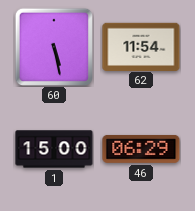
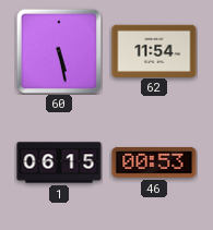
1: 15:00 -> 06:15 (59, 162)
46: 06:29 -> 00:53 (154, 162)
